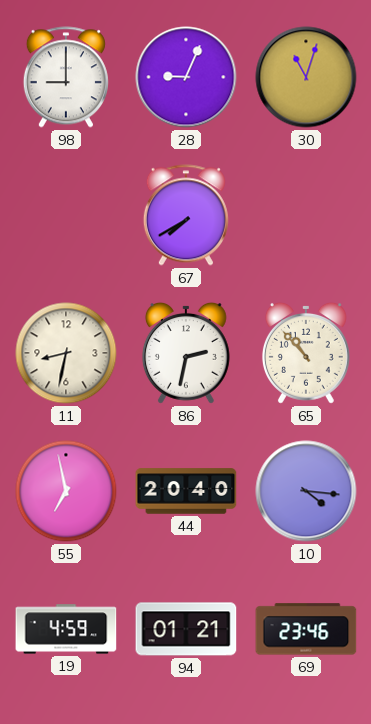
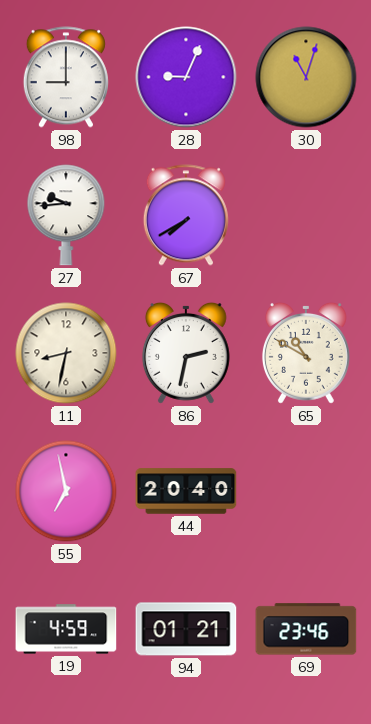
27: none -> 9:44 (66, 215)
65: 10:53 -> 10:50 (306, 353)
10: 4:16 -> none (306, 491)
